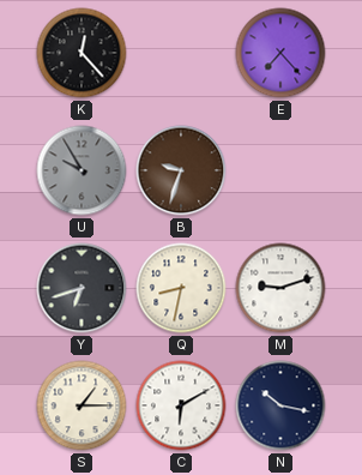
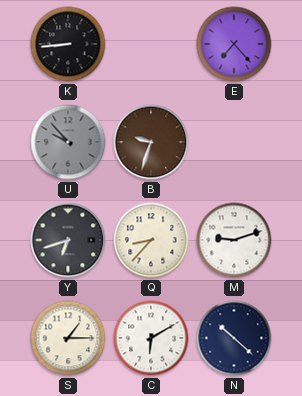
K: 12:23 -> 8:44 (68, 44)
U: 9:55 -> 9:53 (68, 142)
Q: 8:32 -> 8:37 (151, 240)
N: 10:17 -> 10:22 (234, 338)
